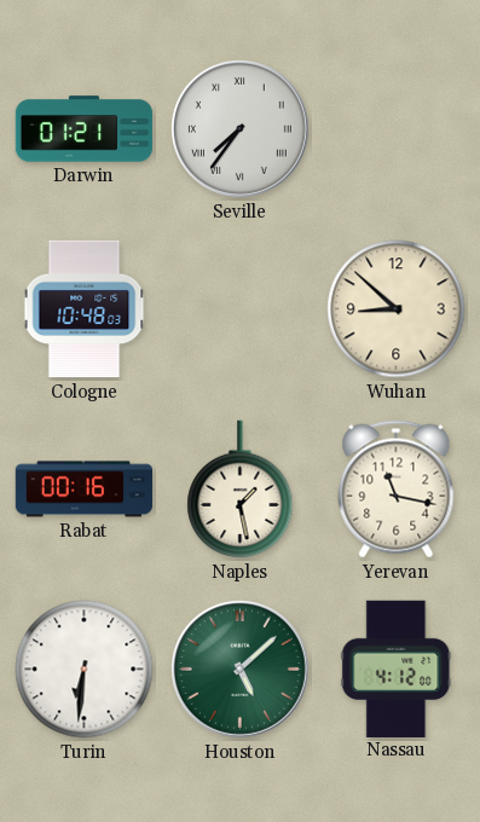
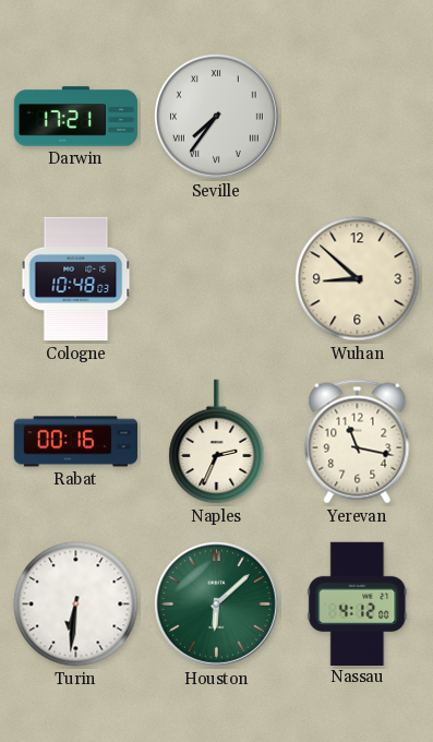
Darwin: 01:21 -> 17:21 (76, 117)
Naples: 1:28 -> 2:34 (217, 442)
Houston: 5:08 -> 6:08 (216, 603)
